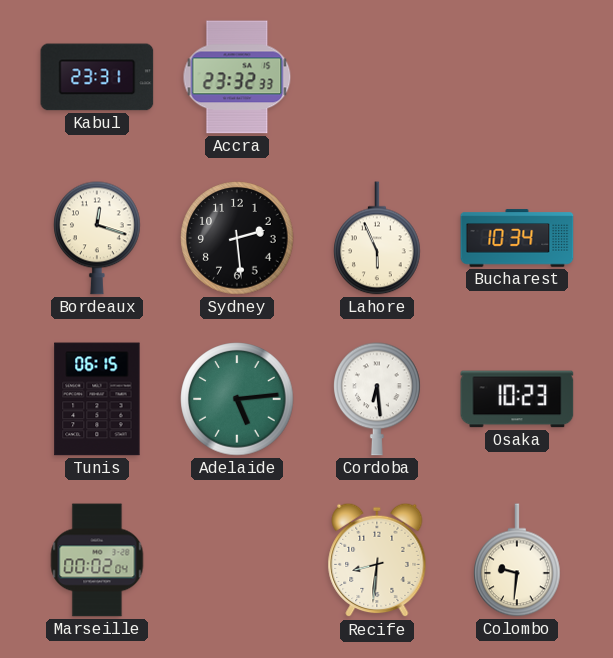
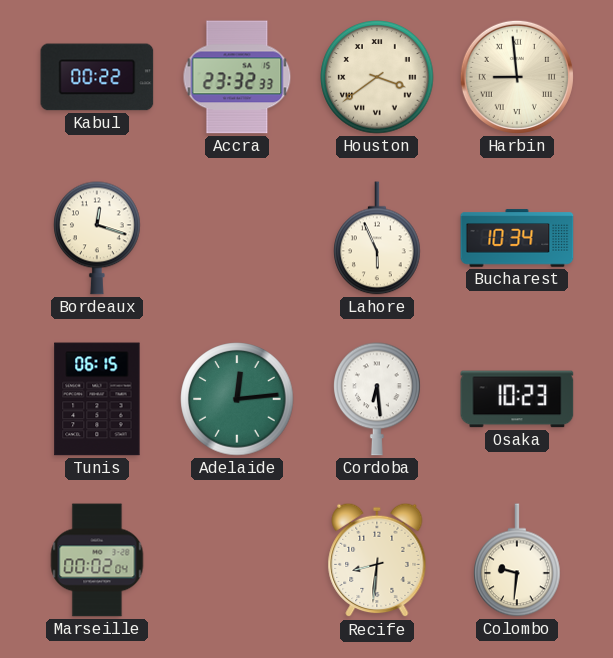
Kabul: 23:31 -> 00:22 (97, 77)
Houston: none -> 3:39 (377, 77)
Harbin: none -> 8:59 (517, 77)
Sydney: 2:29 -> none (237, 238)
Adelaide: 5:14 -> 12:14 (237, 399)
